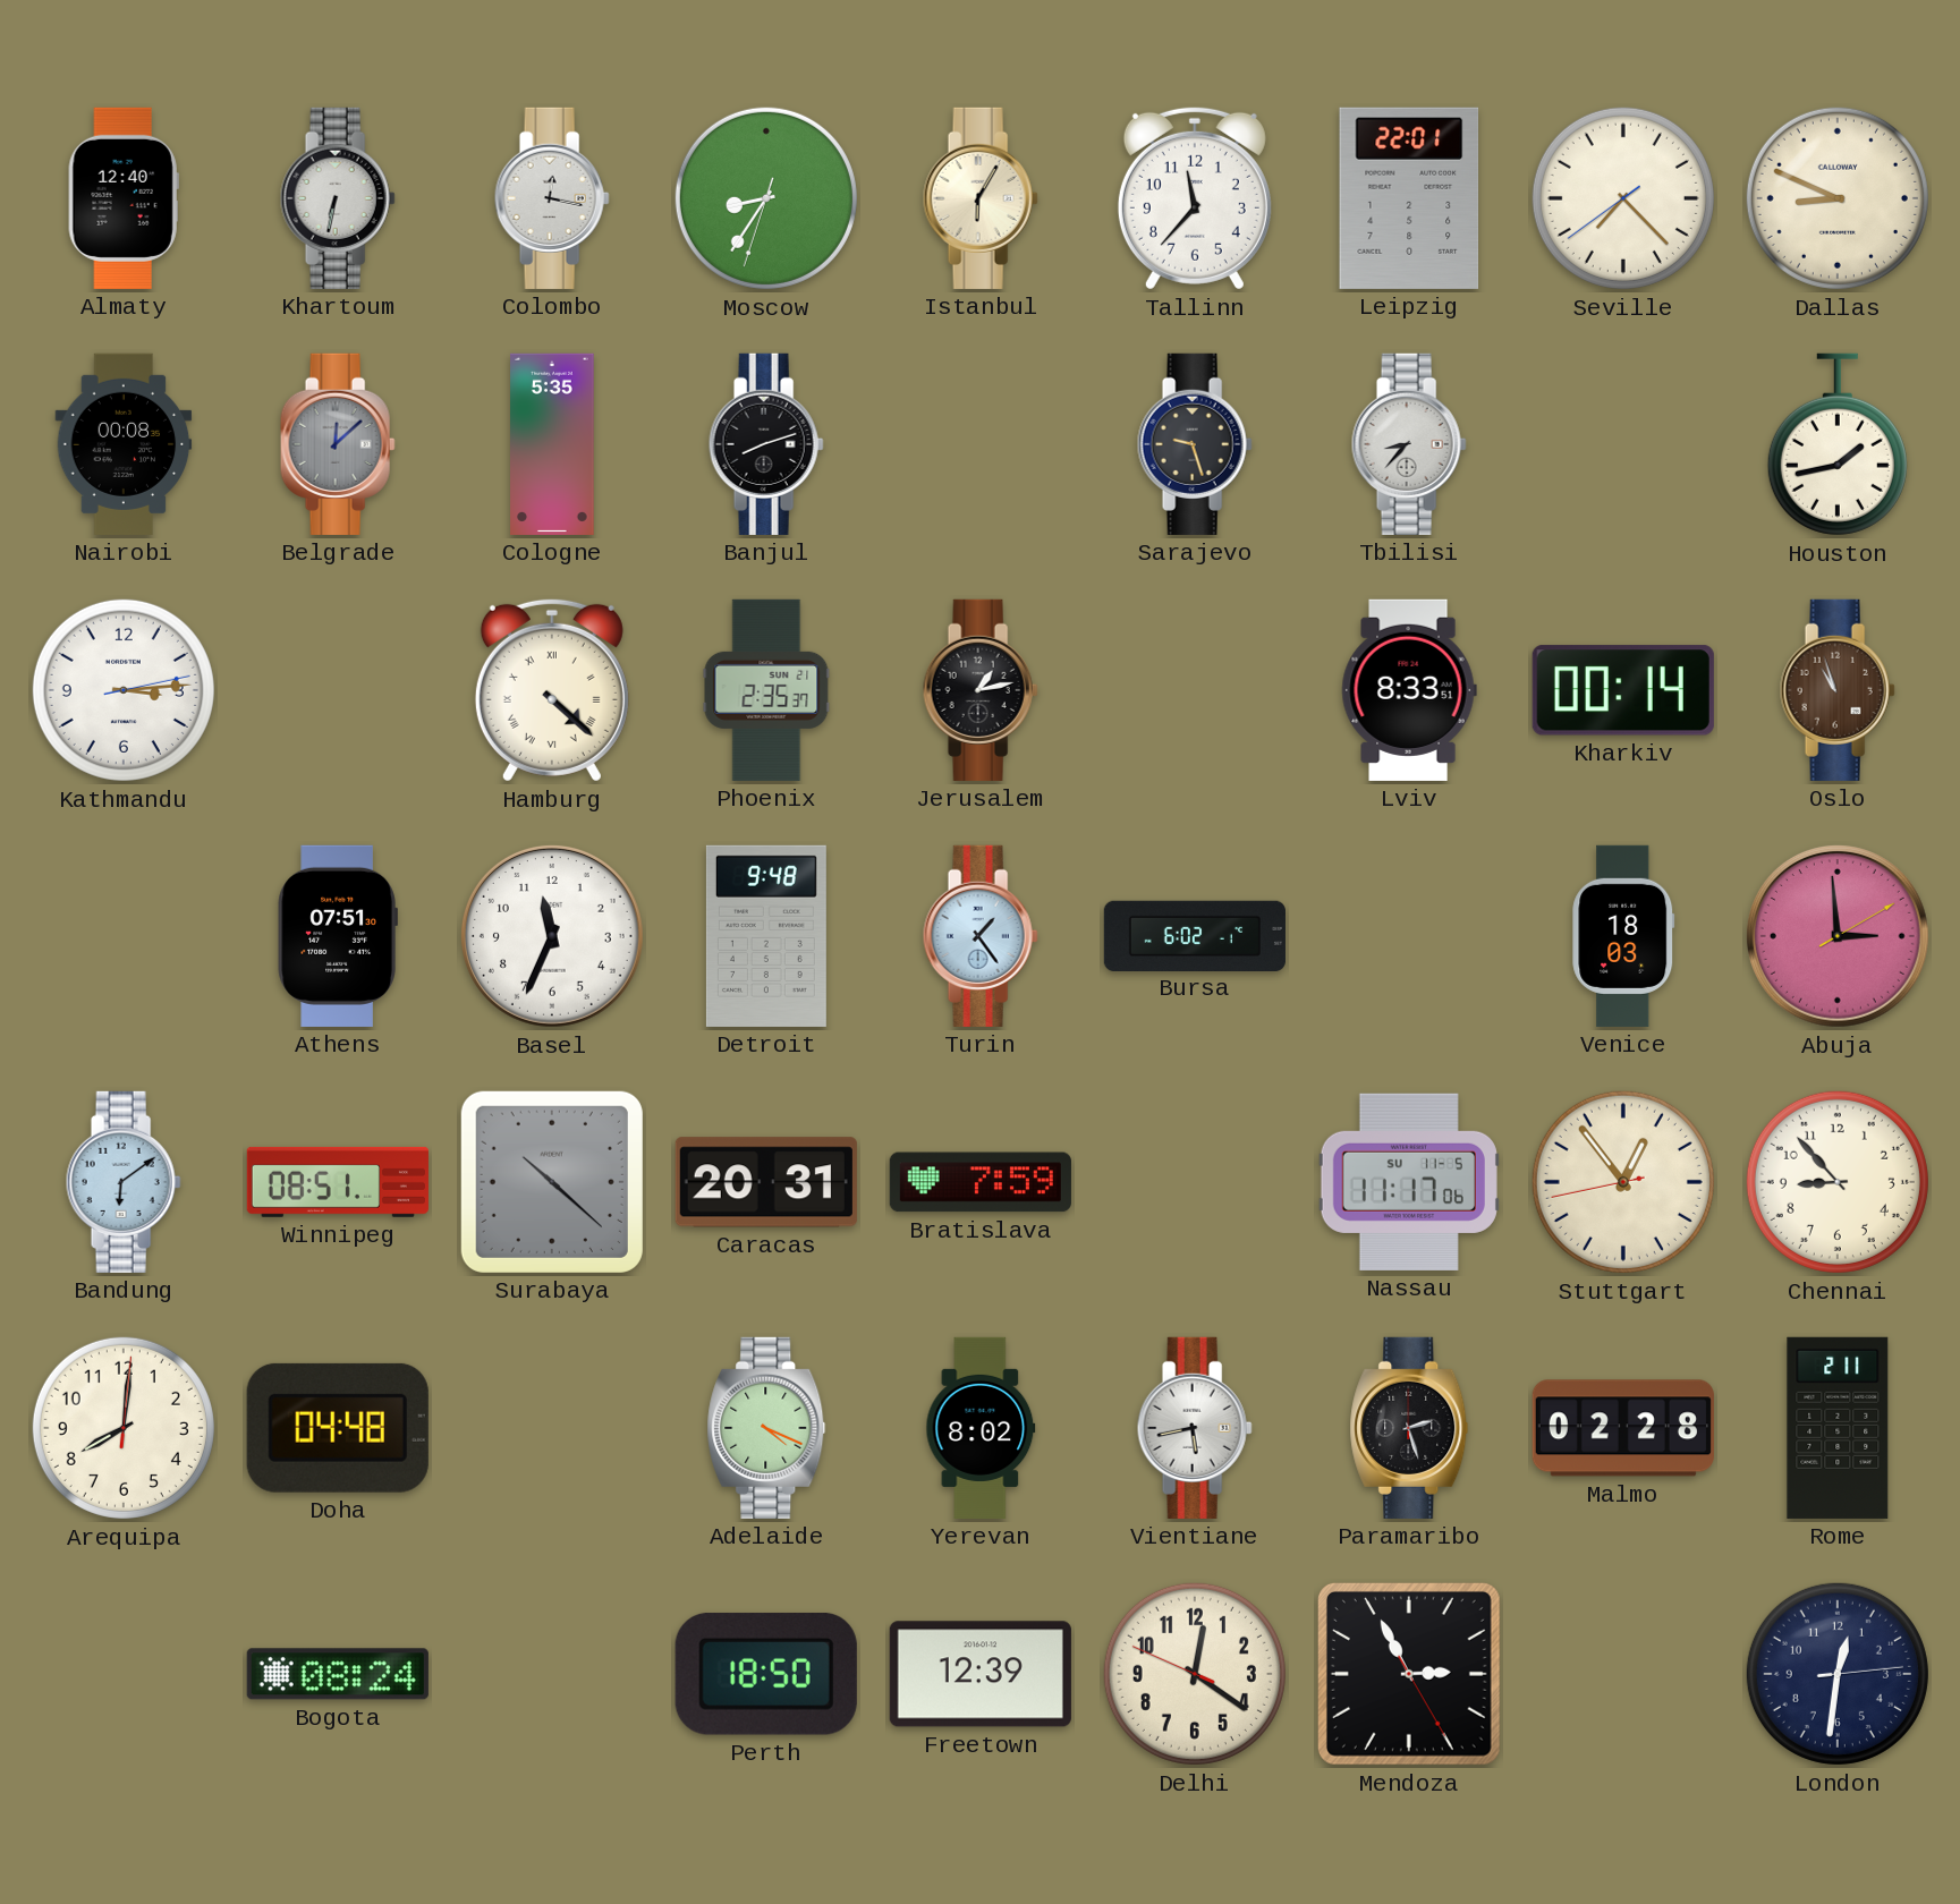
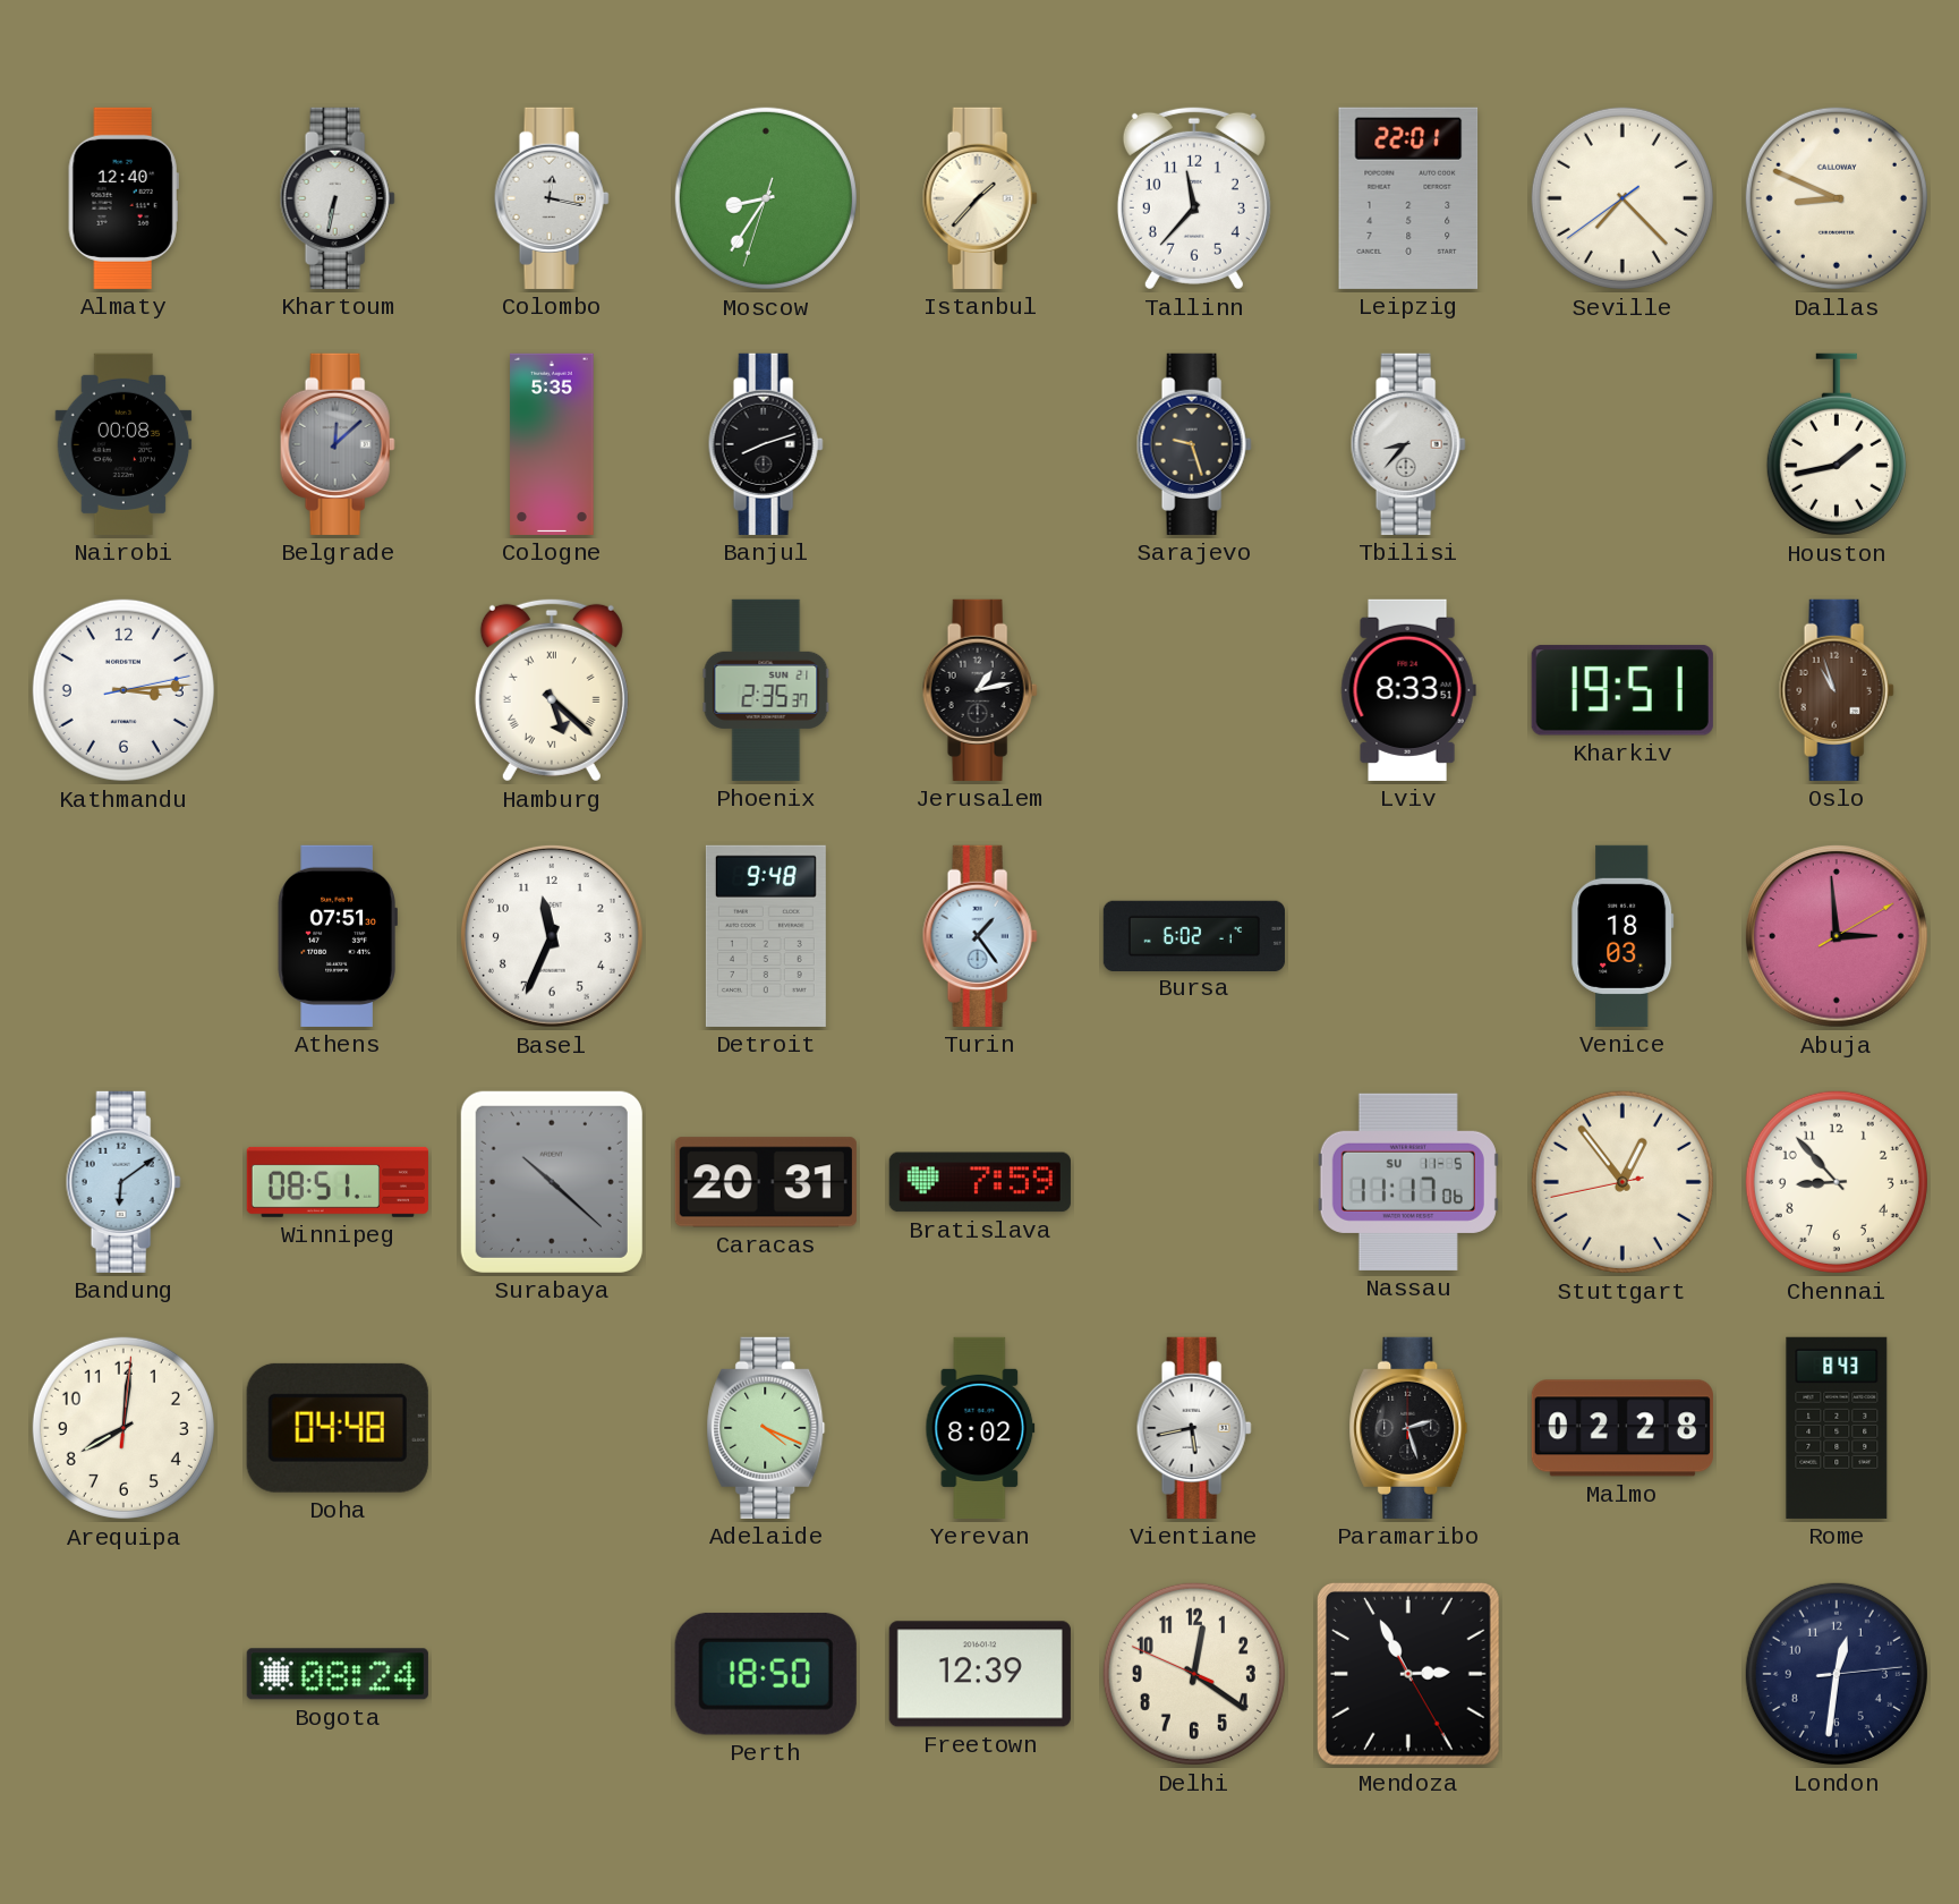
Istanbul: 6:05 -> 1:37 (980, 198)
Hamburg: 4:22 -> 5:22 (552, 690)
Kharkiv: 00:14 -> 19:51 (1622, 690)
Rome: 2:11 -> 8:43 (1837, 1428)
